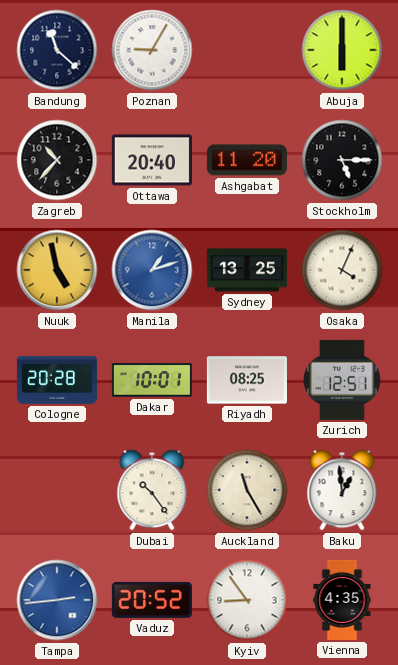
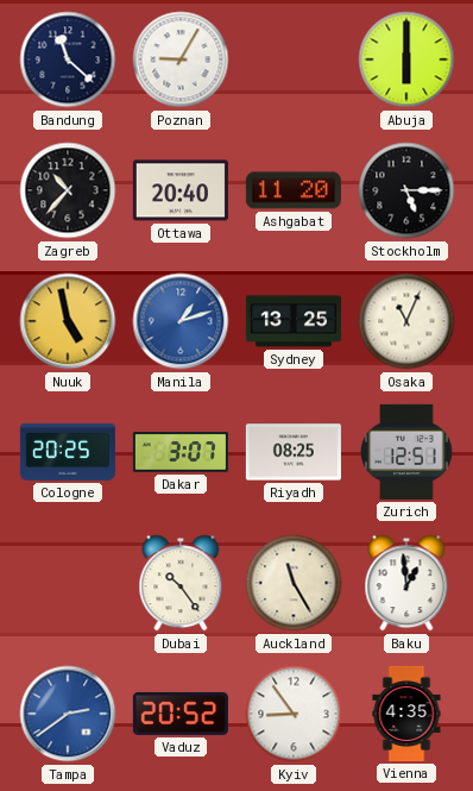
Osaka: 4:04 -> 11:04 (406, 321)
Cologne: 20:28 -> 20:25 (68, 452)
Dakar: 10:01 -> 3:07 (181, 452)
Tampa: 2:44 -> 2:39 (68, 714)
